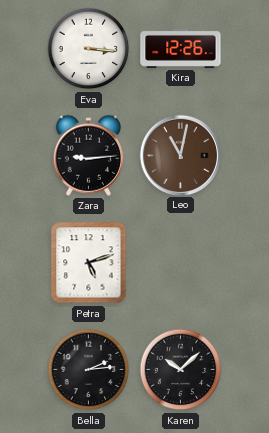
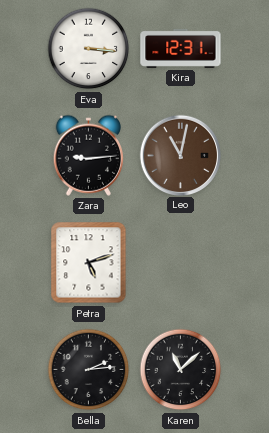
Kira: 12:26 -> 12:31 (181, 48)
Karen: 10:08 -> 11:08 (181, 370)
